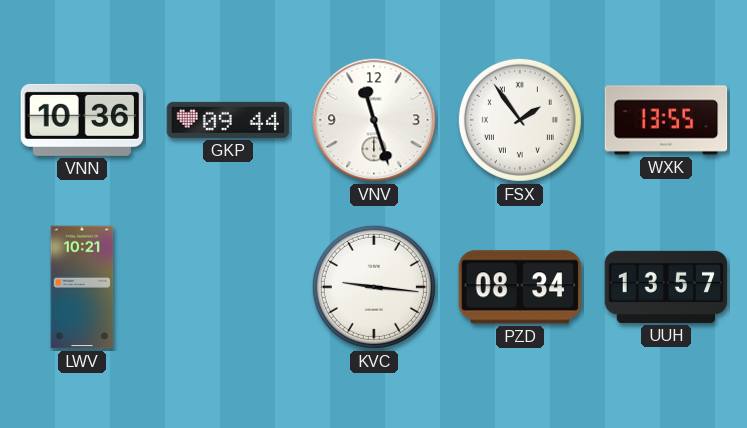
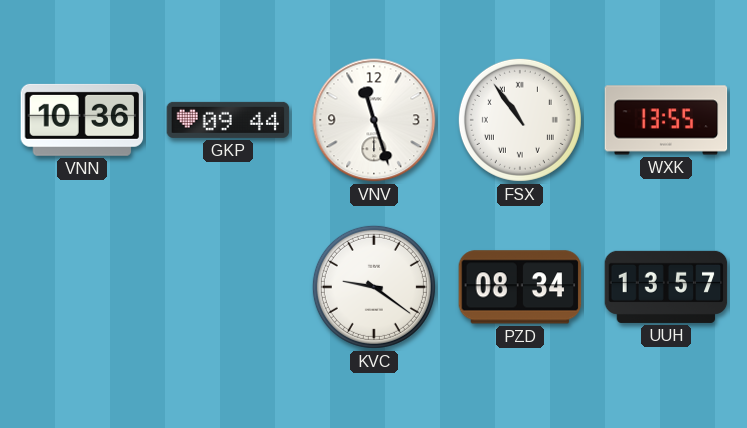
FSX: 1:54 -> 10:54 (520, 120)
LWV: 10:21 -> none (82, 287)
KVC: 9:16 -> 9:21 (374, 287)
